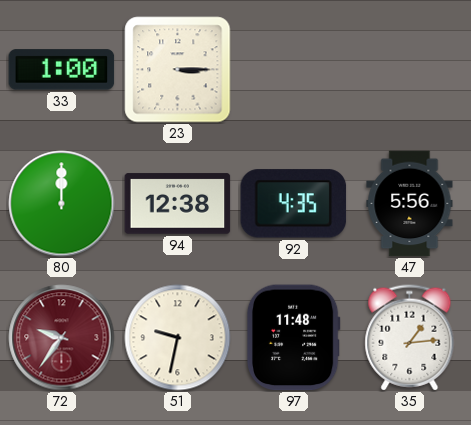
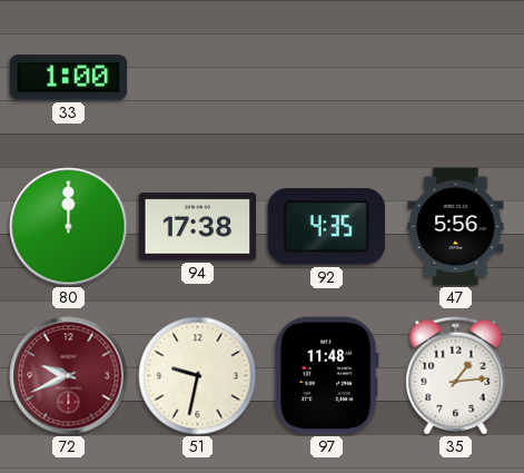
23: 3:15 -> none (178, 70)
94: 12:38 -> 17:38 (198, 227)
72: 9:36 -> 9:41 (69, 376)
